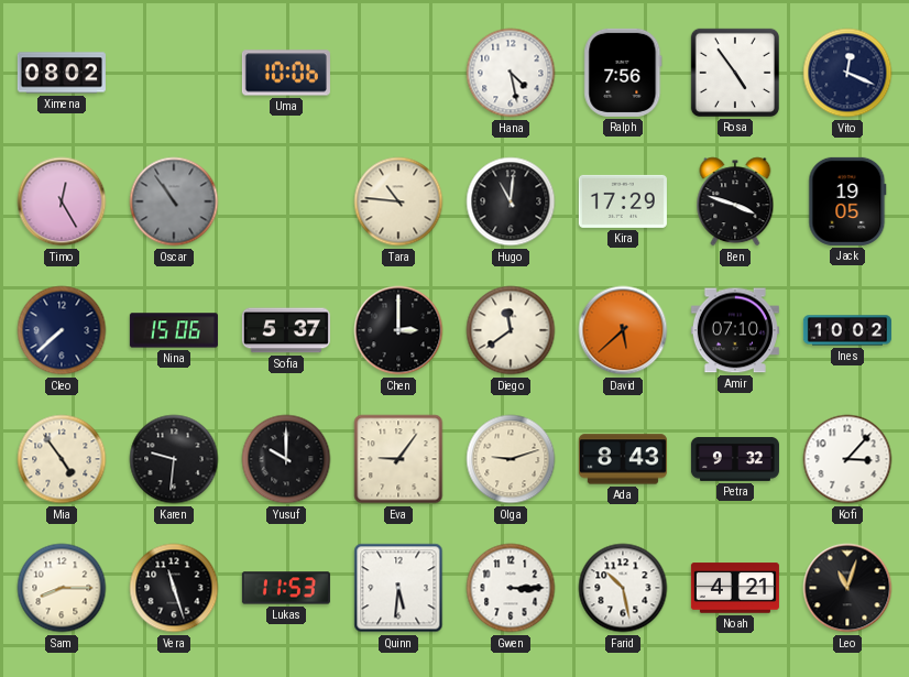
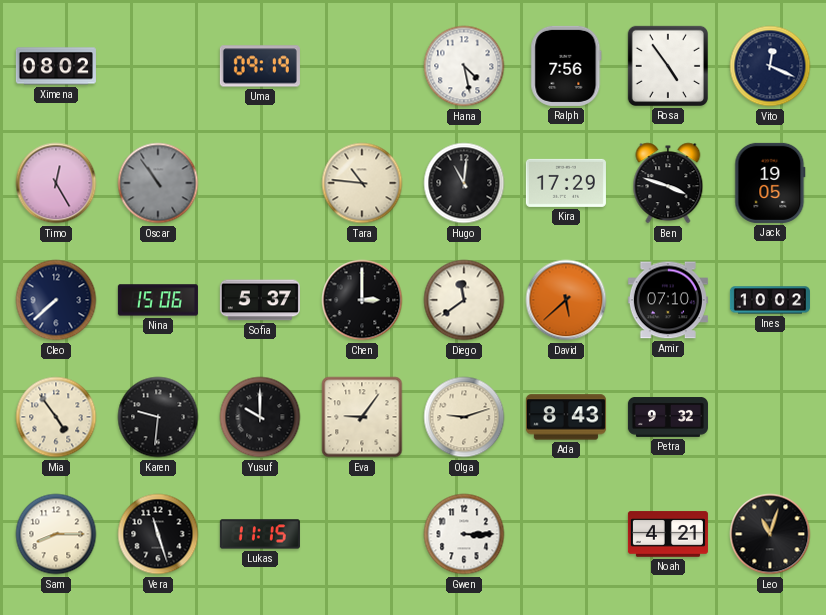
Uma: 10:06 -> 09:19 (260, 66)
Kofi: 3:07 -> none (847, 459)
Lukas: 11:53 -> 11:15 (260, 534)
Quinn: 5:31 -> none (398, 588)
Farid: 10:28 -> none (623, 588)
